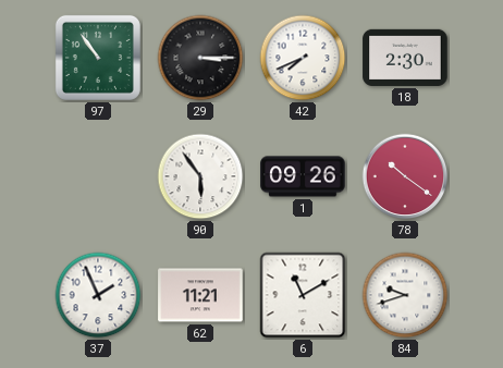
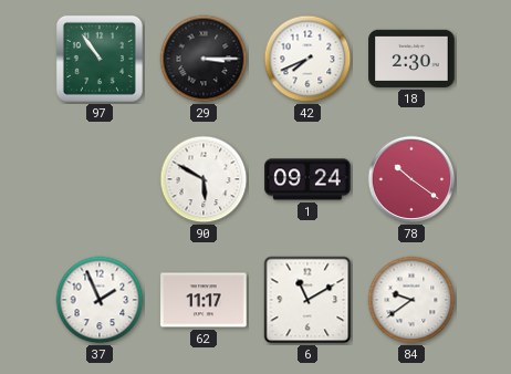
90: 5:54 -> 5:50 (204, 179)
1: 09:26 -> 09:24 (307, 179)
62: 11:21 -> 11:17 (204, 300)
84: 9:42 -> 9:39 (411, 300)
